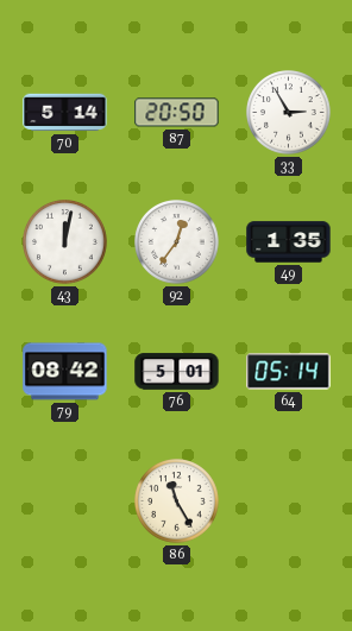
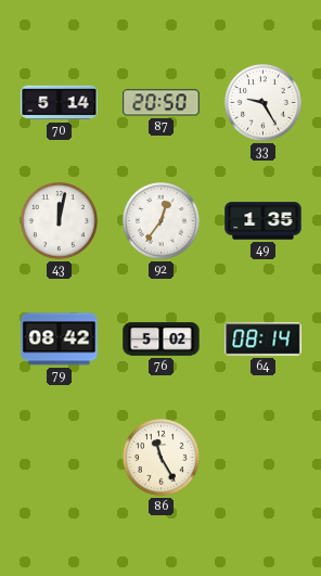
33: 2:55 -> 9:25 (264, 103)
76: 5:01 -> 5:02 (162, 340)
64: 05:14 -> 08:14 (264, 340)
